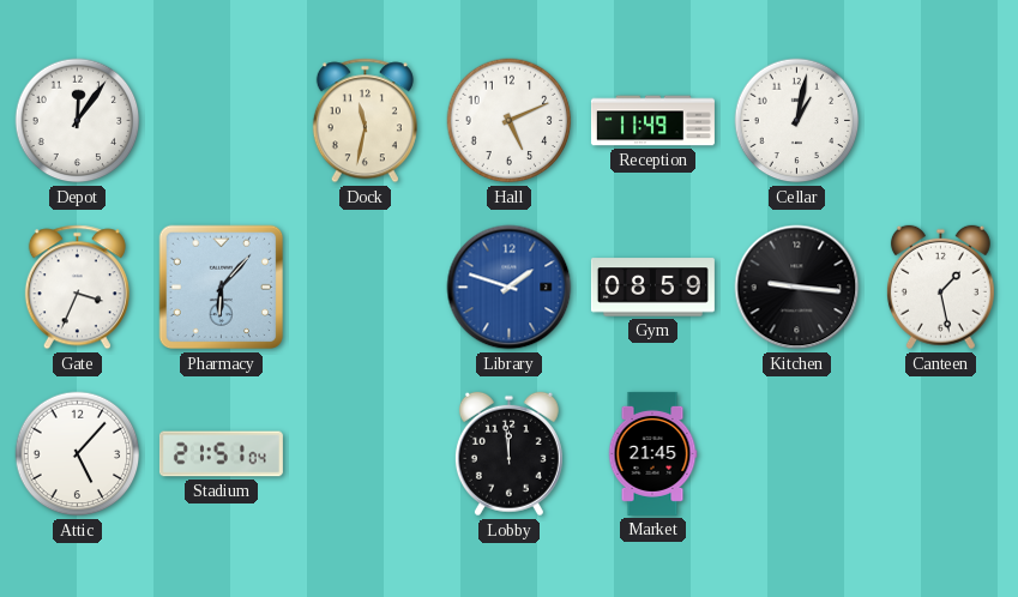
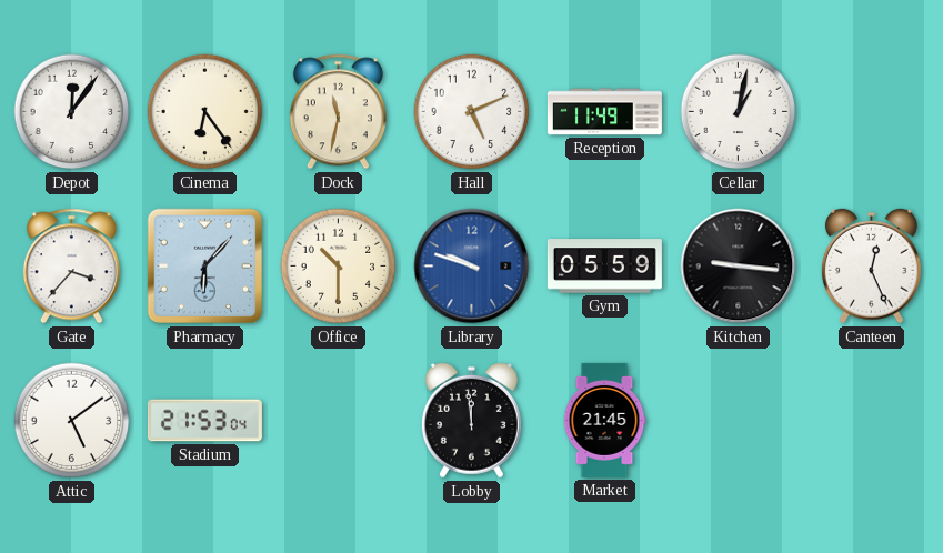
Cinema: none -> 6:24 (205, 112)
Gate: 3:34 -> 3:37 (71, 267)
Office: none -> 10:30 (339, 267)
Library: 1:48 -> 9:48 (472, 267)
Gym: 08:59 -> 05:59 (604, 267)
Canteen: 1:28 -> 12:26 (871, 267)
Attic: 5:07 -> 5:09 (72, 421)
Stadium: 21:51 -> 21:53 (204, 421)
